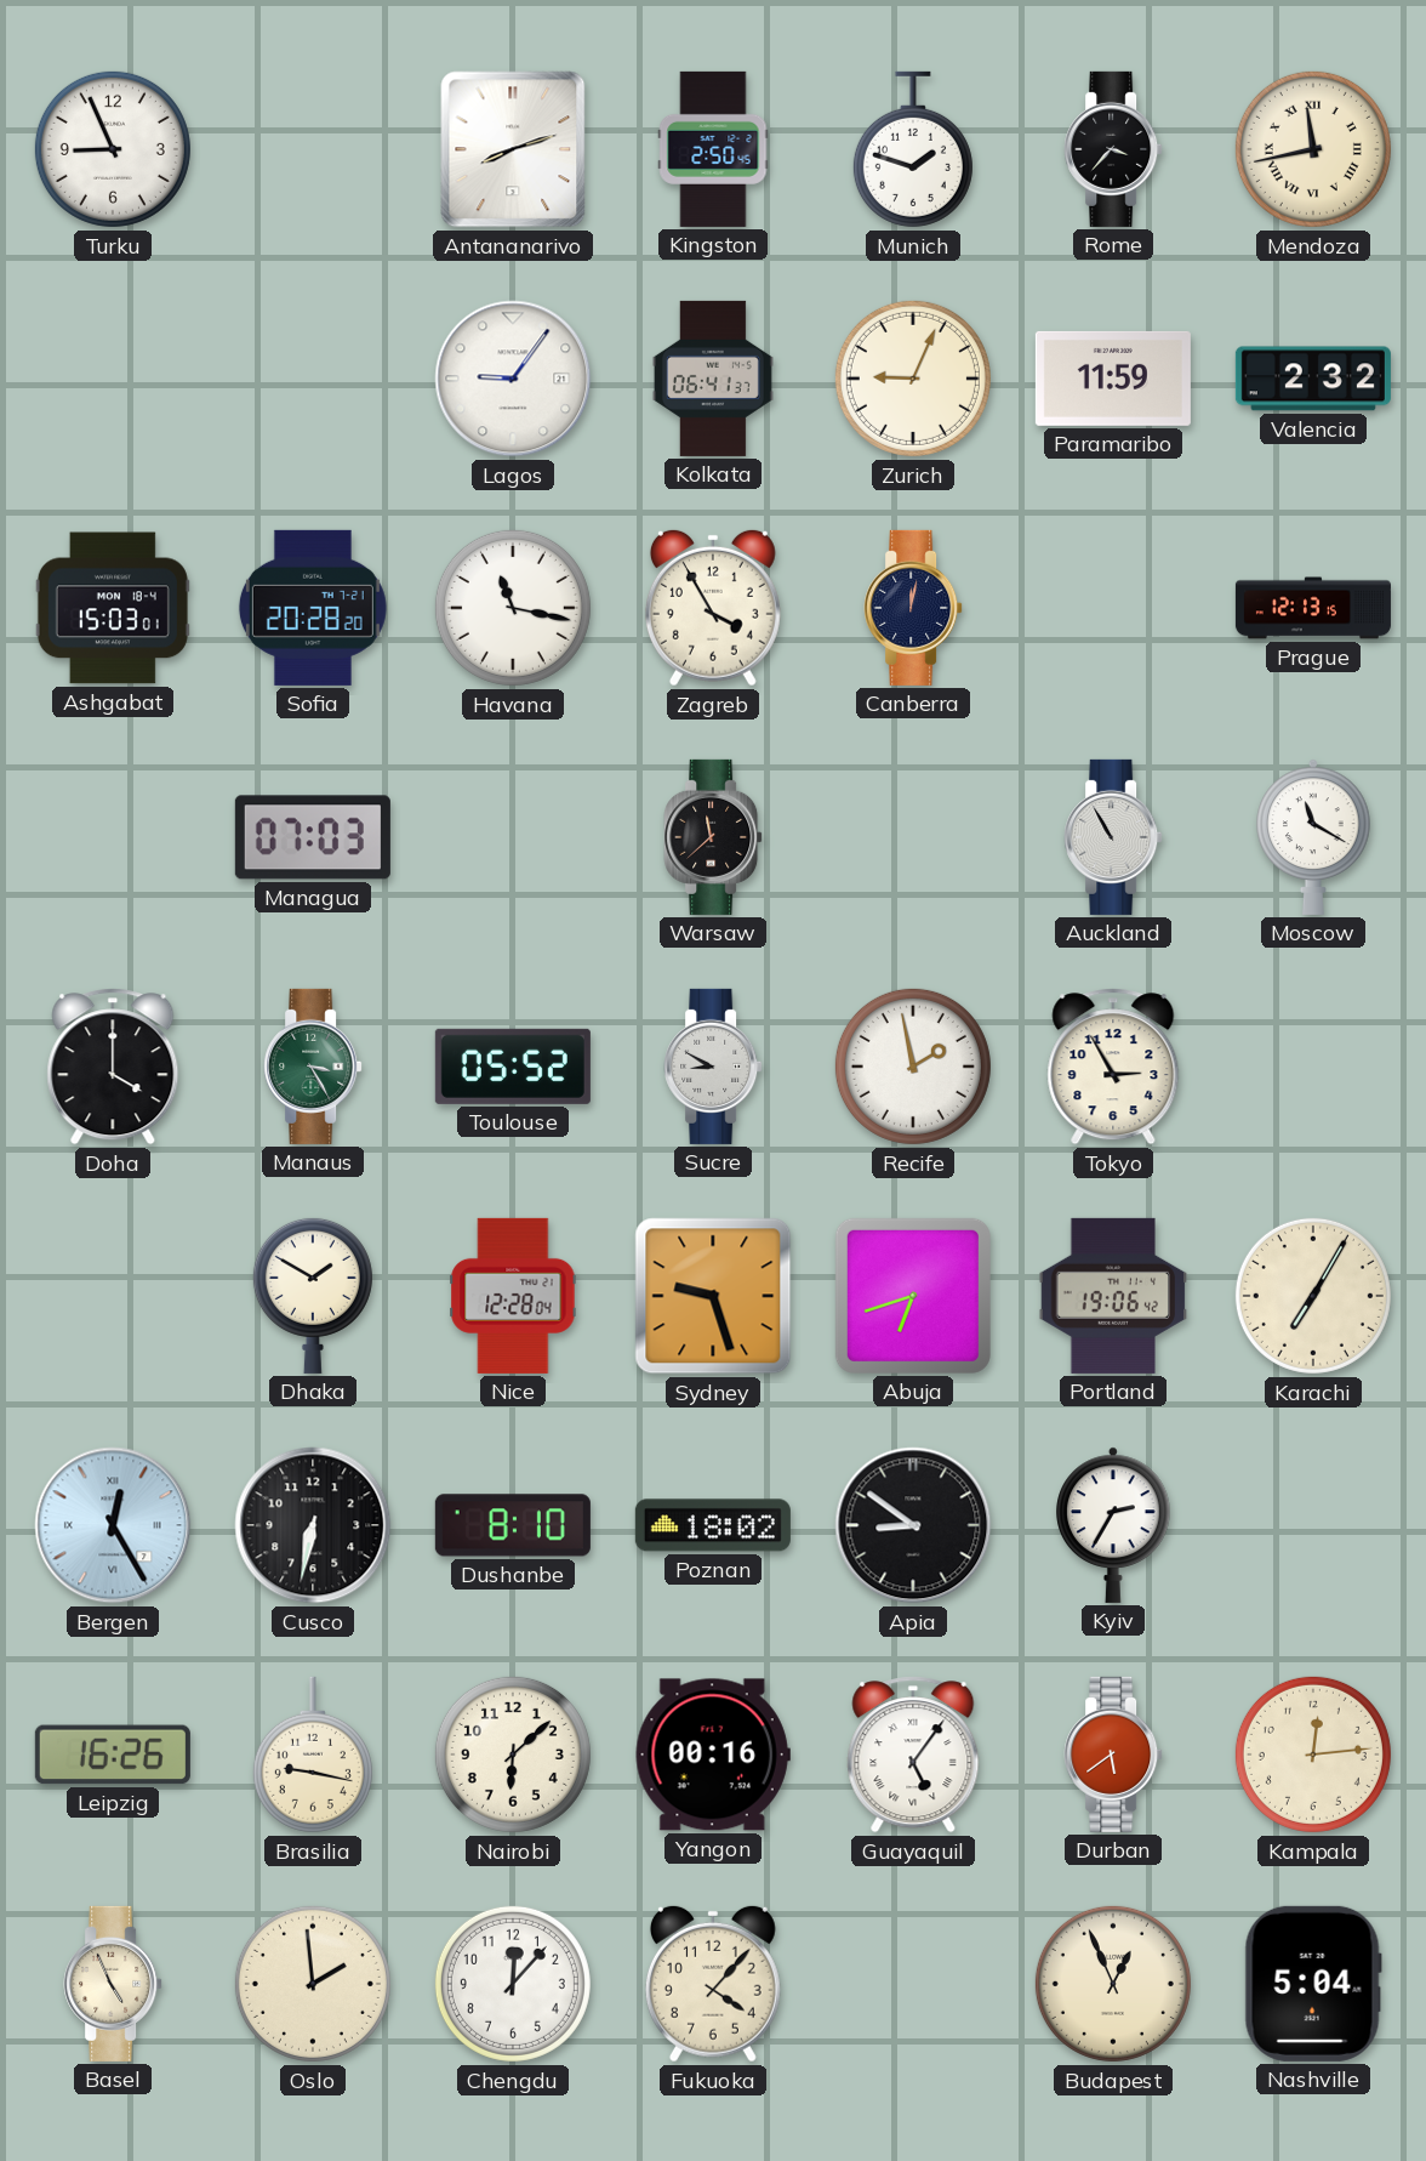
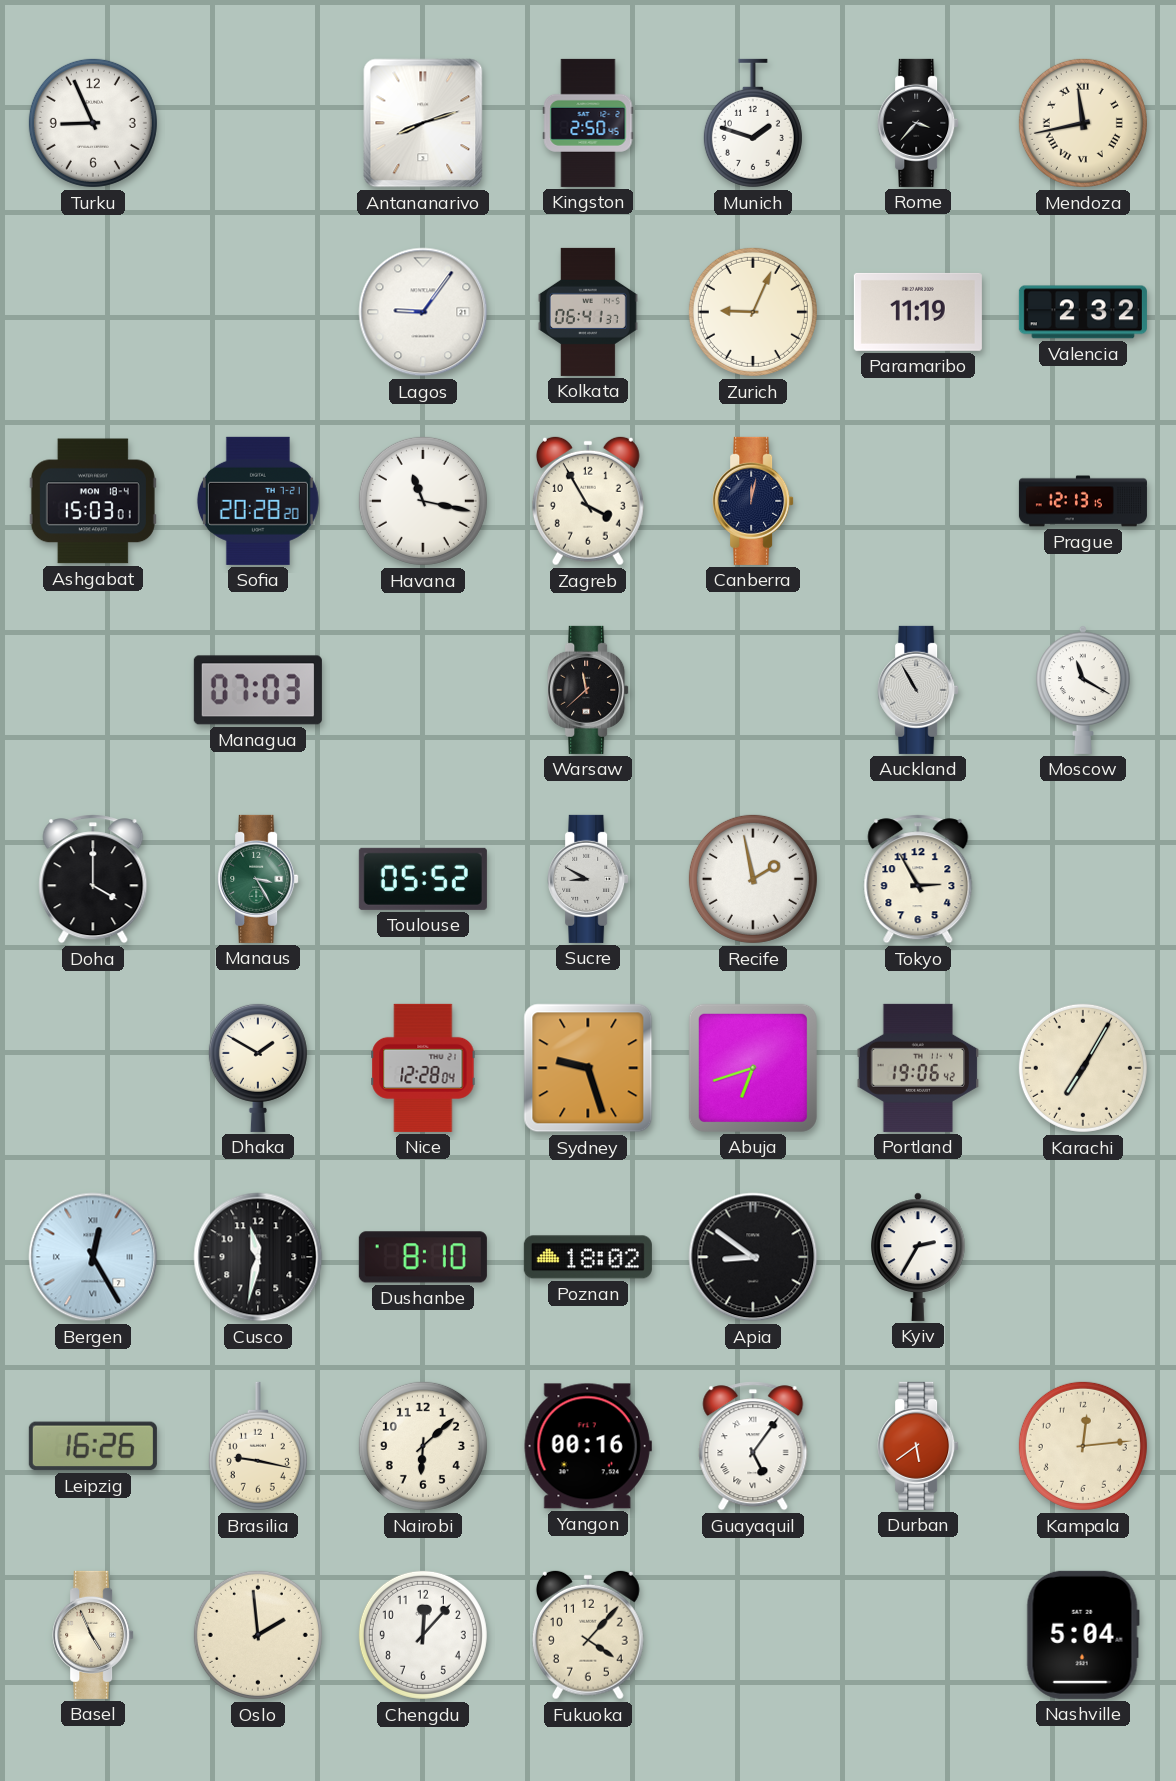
Paramaribo: 11:59 -> 11:19 (918, 312)
Cusco: 6:32 -> 11:32 (258, 1257)
Budapest: 12:56 -> none (1113, 1984)
